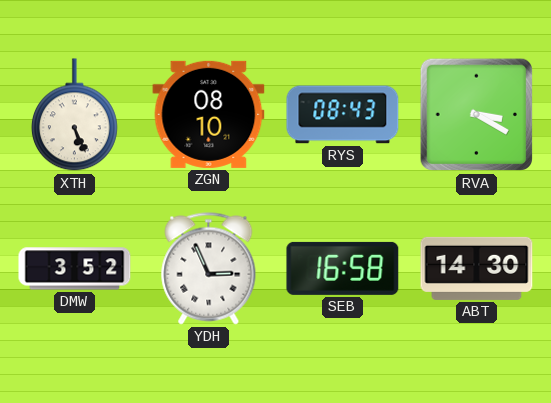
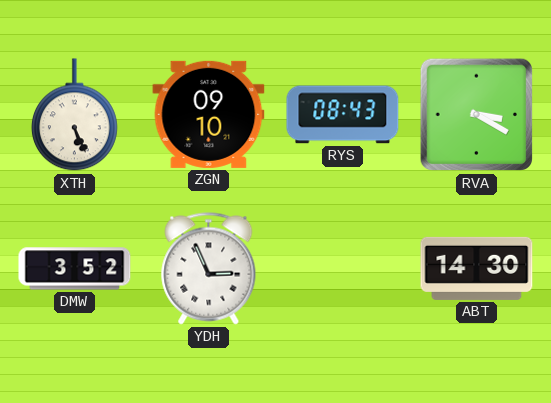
ZGN: 08:10 -> 09:10 (209, 114)
SEB: 16:58 -> none (343, 268)
